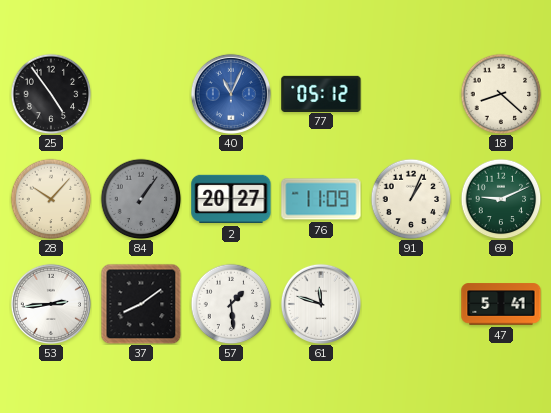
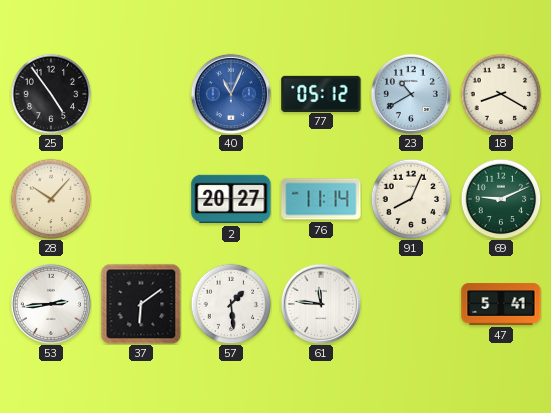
23: none -> 10:40 (411, 94)
18: 8:22 -> 8:20 (501, 94)
84: 1:06 -> none (141, 199)
76: 11:09 -> 11:14 (321, 199)
91: 1:04 -> 8:04 (411, 199)
37: 8:09 -> 6:09 (141, 304)
61: 11:48 -> 11:46 (321, 304)
